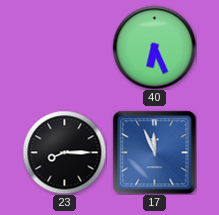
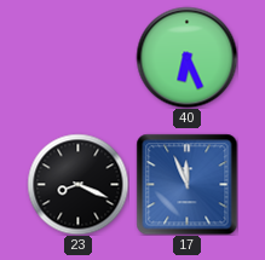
23: 8:15 -> 8:19 (77, 184)
